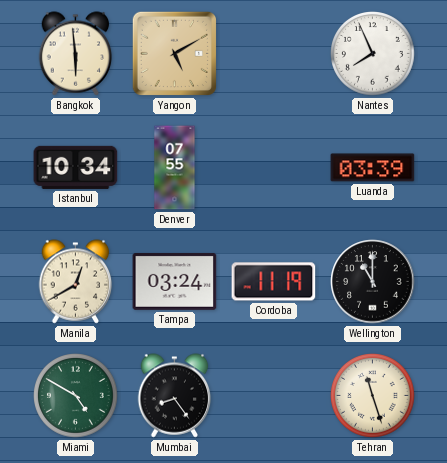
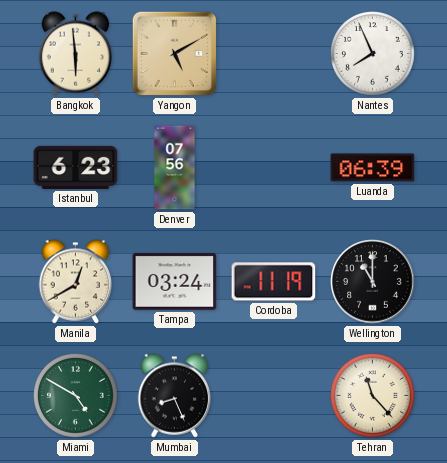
Istanbul: 10:34 -> 6:23 (76, 167)
Denver: 07:55 -> 07:56 (175, 168)
Luanda: 03:39 -> 06:39 (373, 168)
Mumbai: 8:24 -> 8:26 (175, 396)
Tehran: 11:27 -> 11:23 (373, 396)
